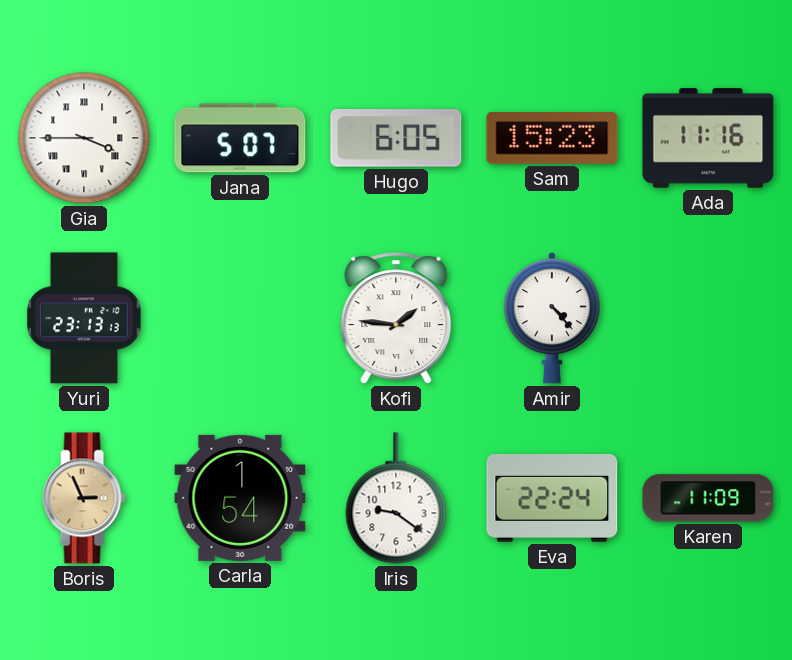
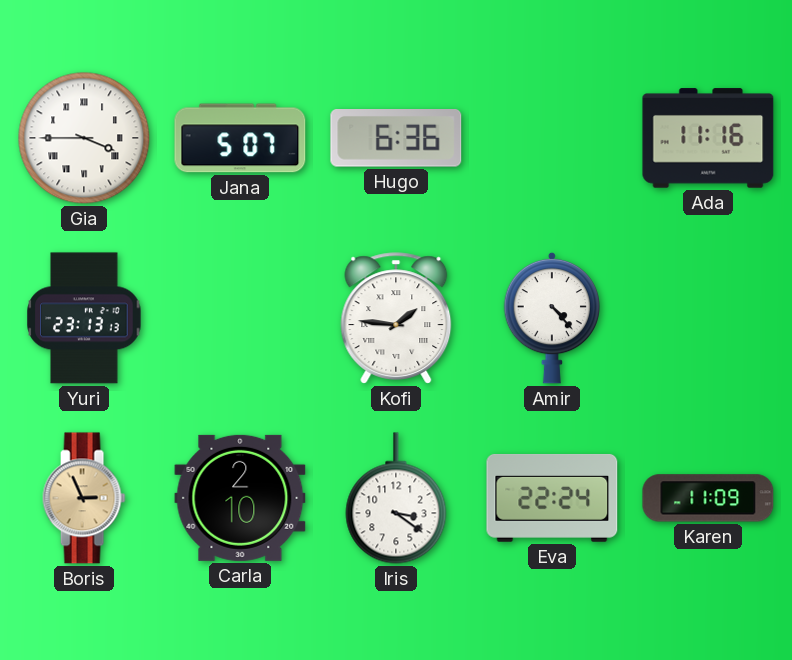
Hugo: 6:05 -> 6:36 (396, 138)
Sam: 15:23 -> none (552, 138)
Carla: 1:54 -> 2:10 (240, 498)
Iris: 9:21 -> 3:21 (396, 498)
